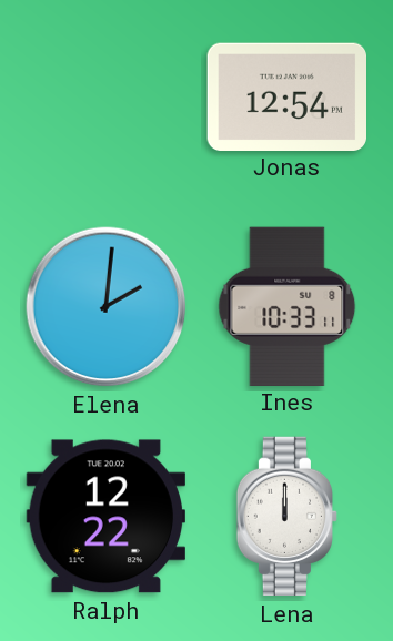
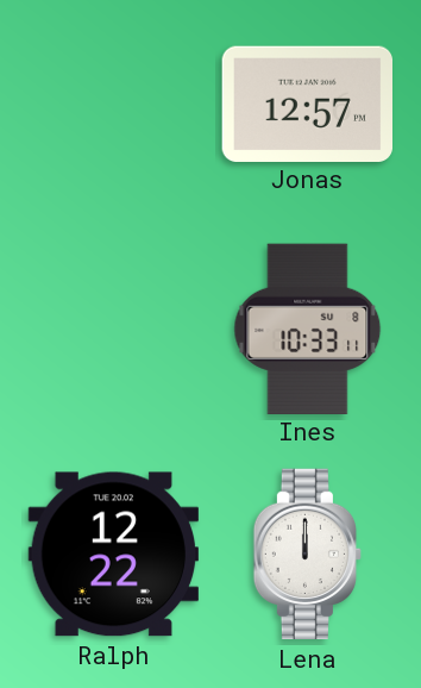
Jonas: 12:54 -> 12:57 (307, 104)
Elena: 2:01 -> none (107, 307)
